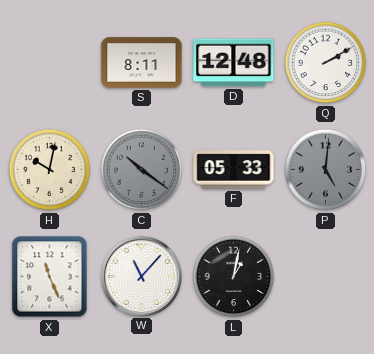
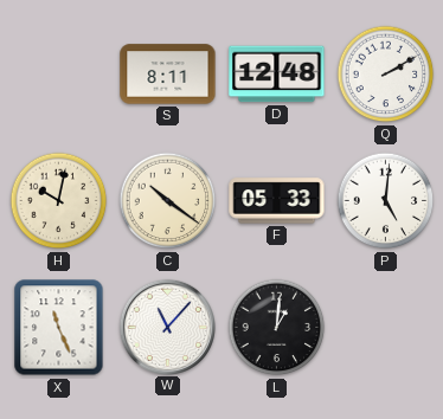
C dial: grey -> cream (168, 201)
P dial: grey -> white (386, 201)
L: 1:02 -> 1:01 (277, 328)
